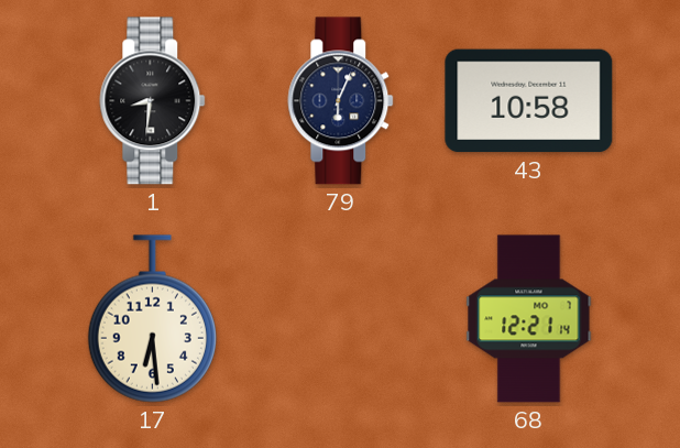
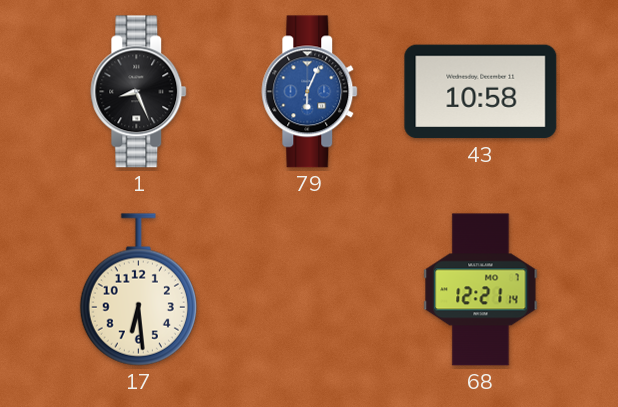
1: 8:31 -> 8:26 (139, 92)
79 dial: navy -> blue (310, 92)
